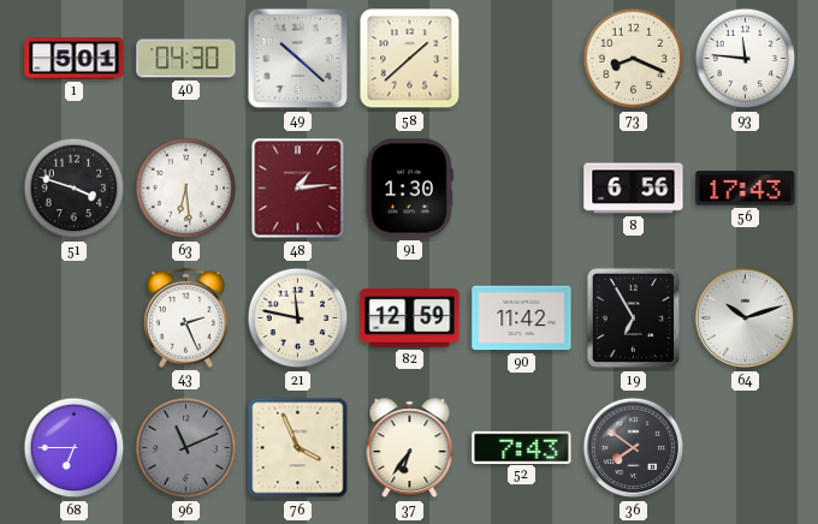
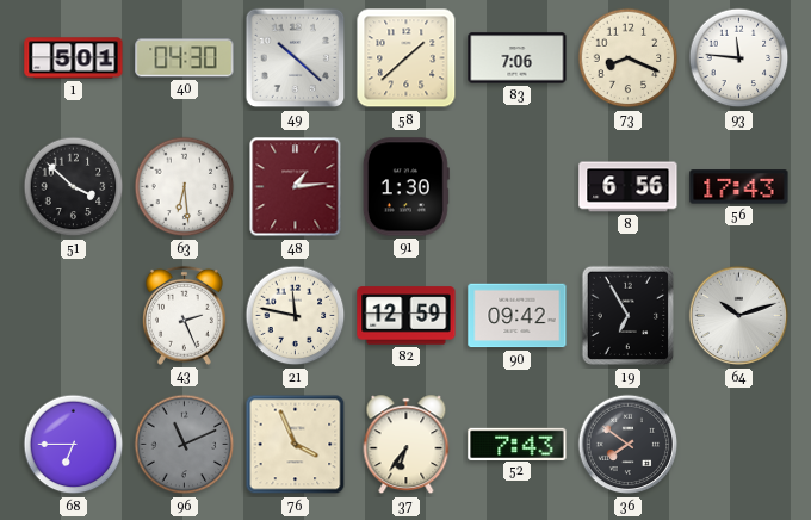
83: none -> 7:06 (518, 58)
51: 3:48 -> 3:52 (74, 187)
90: 11:42 -> 09:42 (518, 316)
